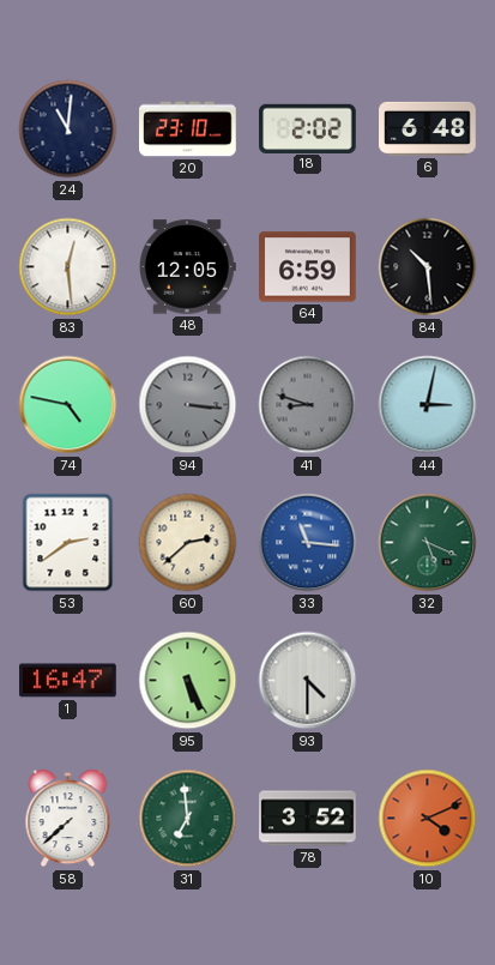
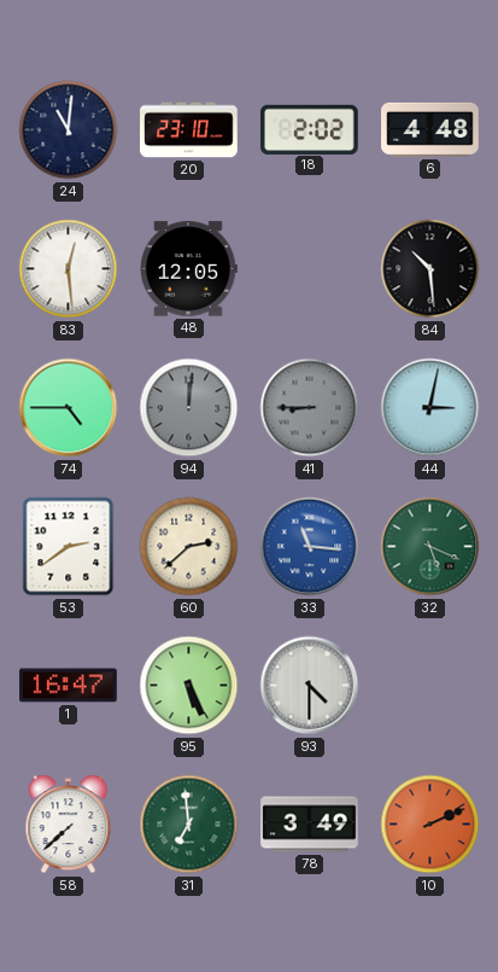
6: 6:48 -> 4:48 (430, 129)
64: 6:59 -> none (308, 267)
74: 4:47 -> 4:45 (69, 408)
94: 3:16 -> 12:01 (189, 408)
41: 8:48 -> 8:45 (310, 408)
78: 3:52 -> 3:49 (310, 825)
10: 4:11 -> 2:11 (430, 825)
